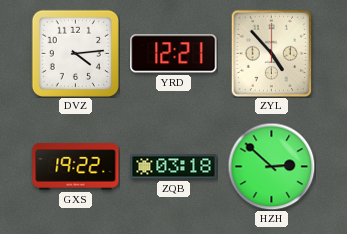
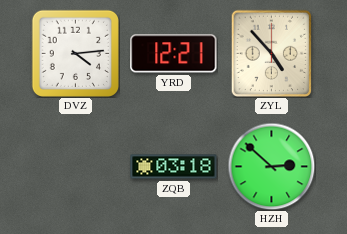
GXS: 19:22 -> none (76, 167)
